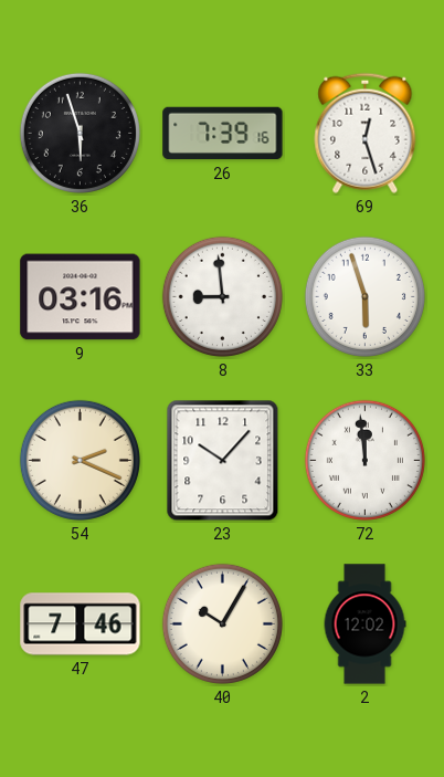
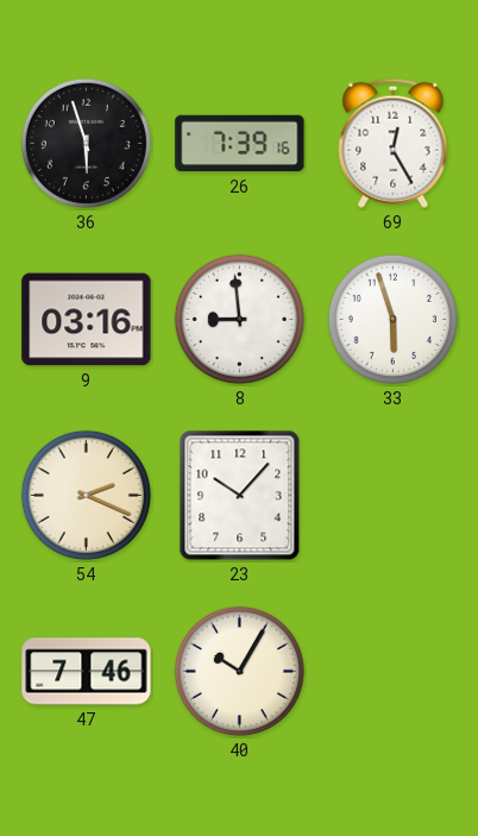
69: 12:27 -> 12:25 (394, 143)
72: 11:59 -> none (364, 460)
2: 12:02 -> none (364, 624)
